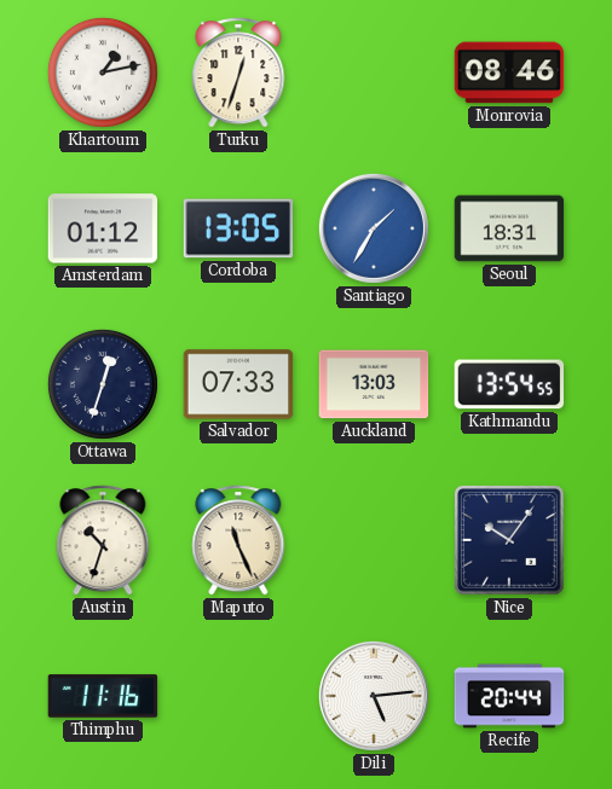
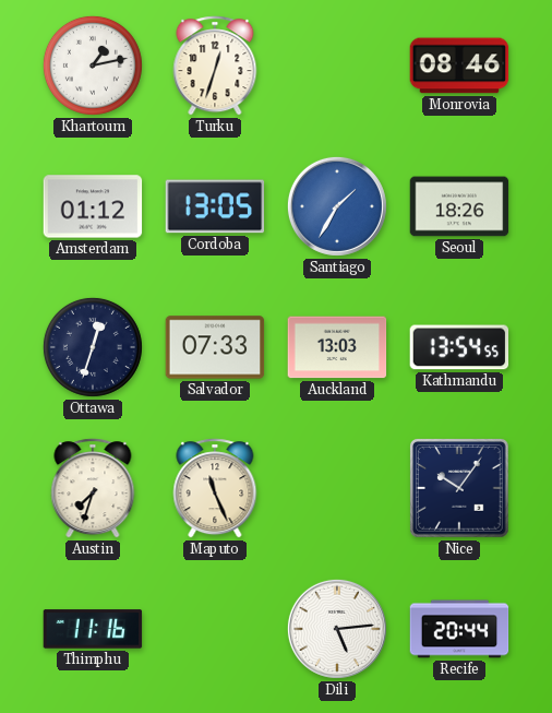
Seoul: 18:31 -> 18:26 (459, 206)
Austin: 10:33 -> 7:33 (93, 488)
